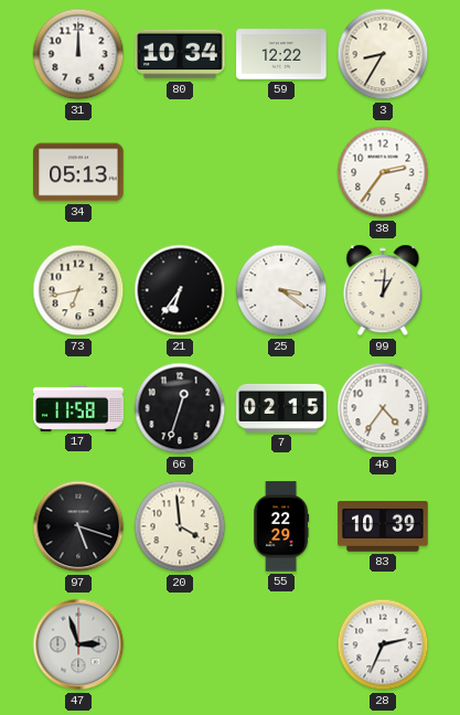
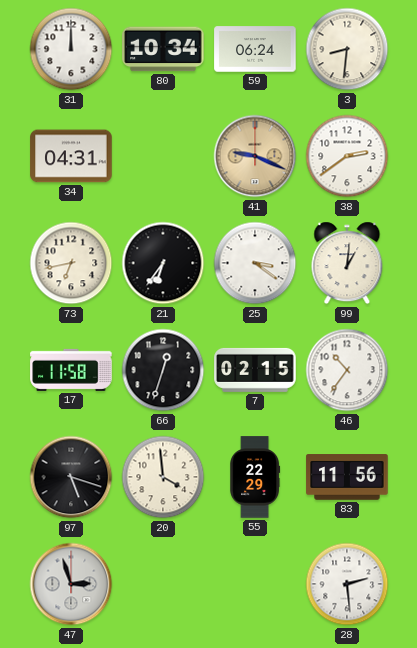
59: 12:22 -> 06:24 (255, 49)
3: 8:35 -> 8:31 (347, 49)
34: 05:13 -> 04:31 (71, 156)
41: none -> 9:19 (255, 156)
38: 2:36 -> 2:39 (347, 156)
46: 4:36 -> 10:36 (347, 370)
83: 10:39 -> 11:56 (347, 477)
28: 2:34 -> 2:29 (347, 584)
